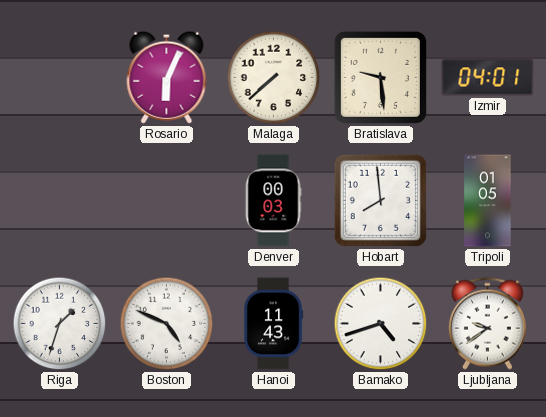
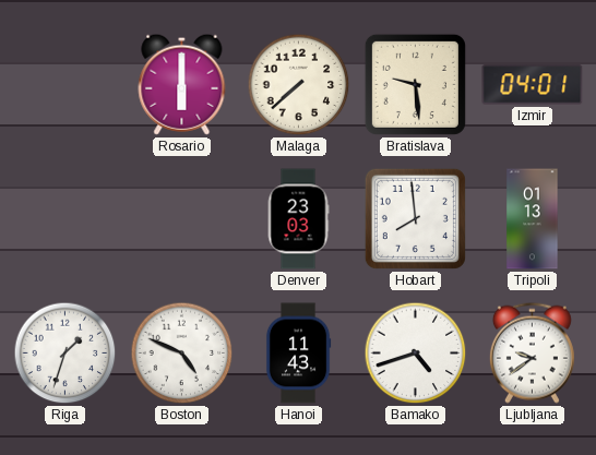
Rosario: 6:04 -> 6:00 (182, 84)
Denver: 00:03 -> 23:03 (298, 219)
Tripoli: 01:05 -> 01:13 (533, 219)
